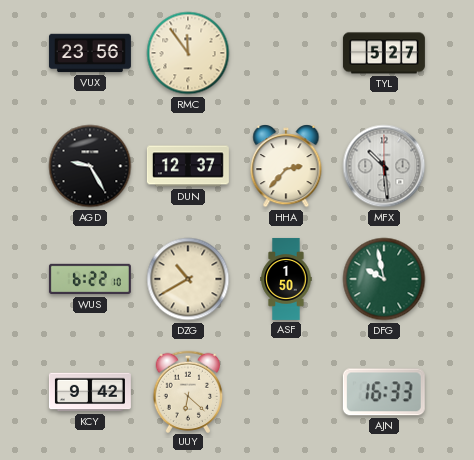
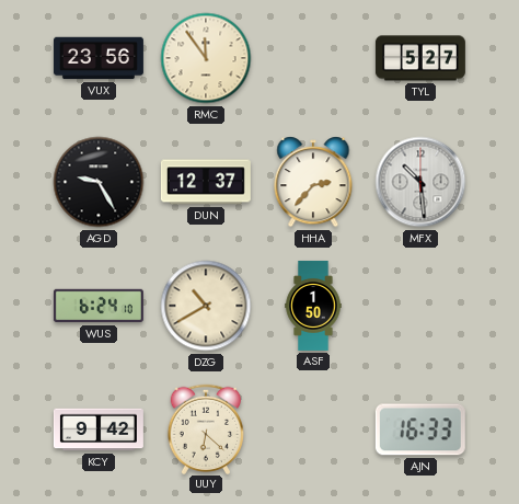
WUS: 6:22 -> 6:24 (99, 306)
DFG: 9:58 -> none (384, 279)
